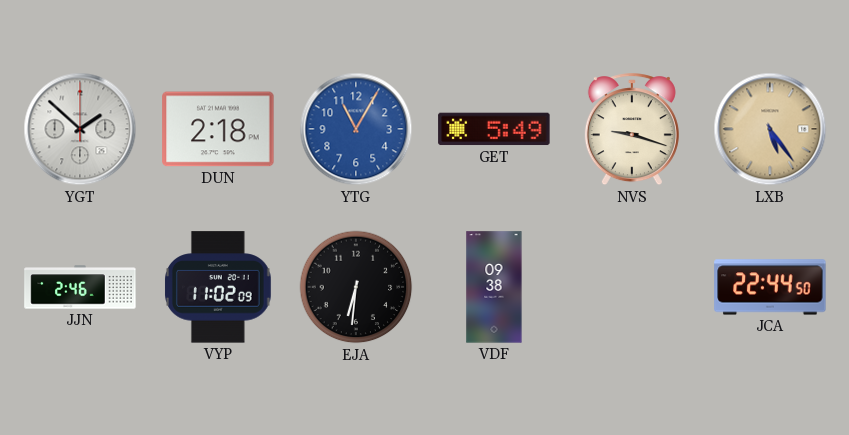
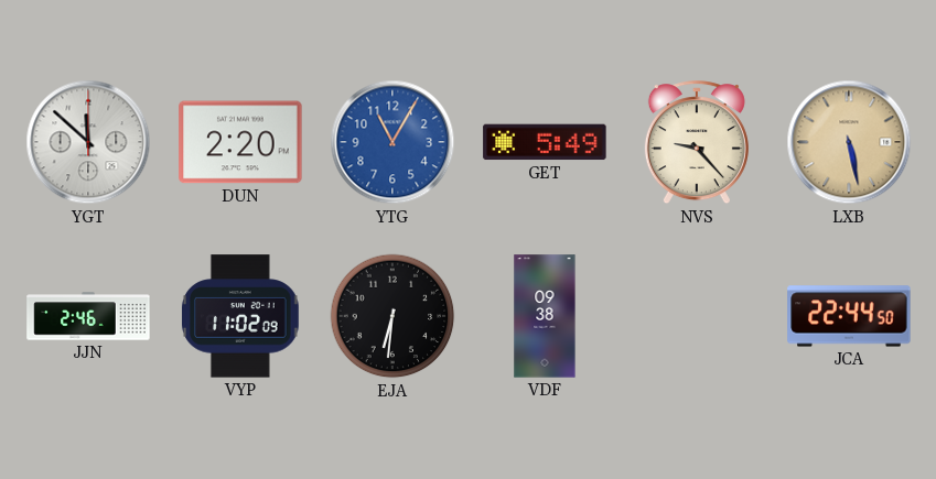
YGT: 1:52 -> 11:52 (88, 142)
DUN: 2:18 -> 2:20 (240, 142)
NVS: 9:18 -> 9:23 (697, 143)
LXB: 5:24 -> 5:28 (849, 142)
